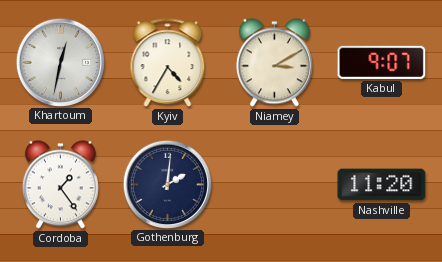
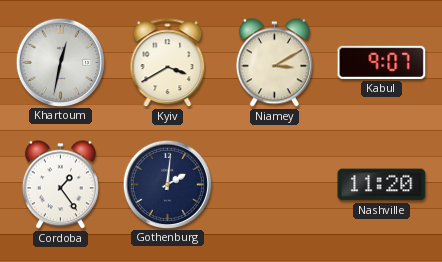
Kyiv: 4:35 -> 3:40 (168, 63)
